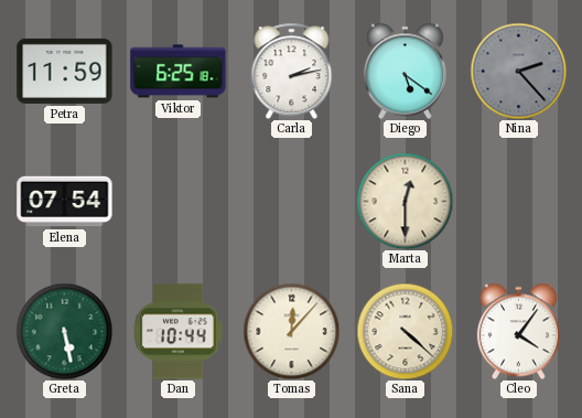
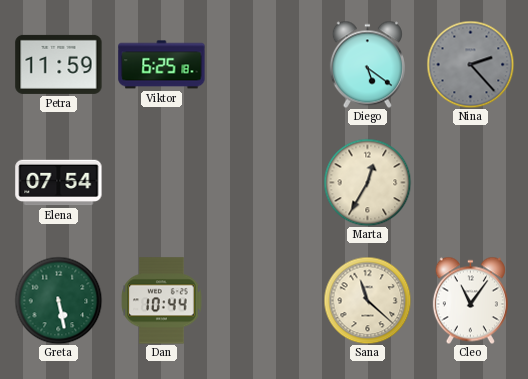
Carla: 2:13 -> none (292, 71)
Marta: 12:30 -> 12:35 (367, 182)
Tomas: 12:07 -> none (291, 331)
Sana: 4:22 -> 11:22 (367, 300)
Cleo: 4:06 -> 11:06 (470, 300)
